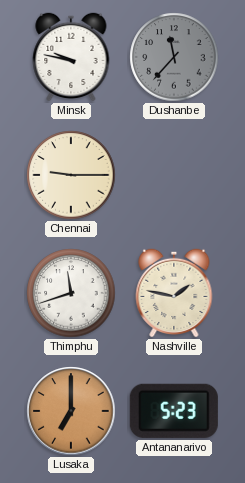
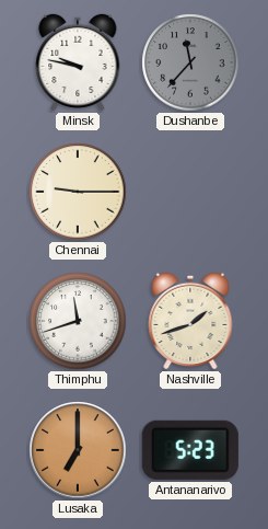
Nashville: 1:47 -> 1:42 (190, 321)
